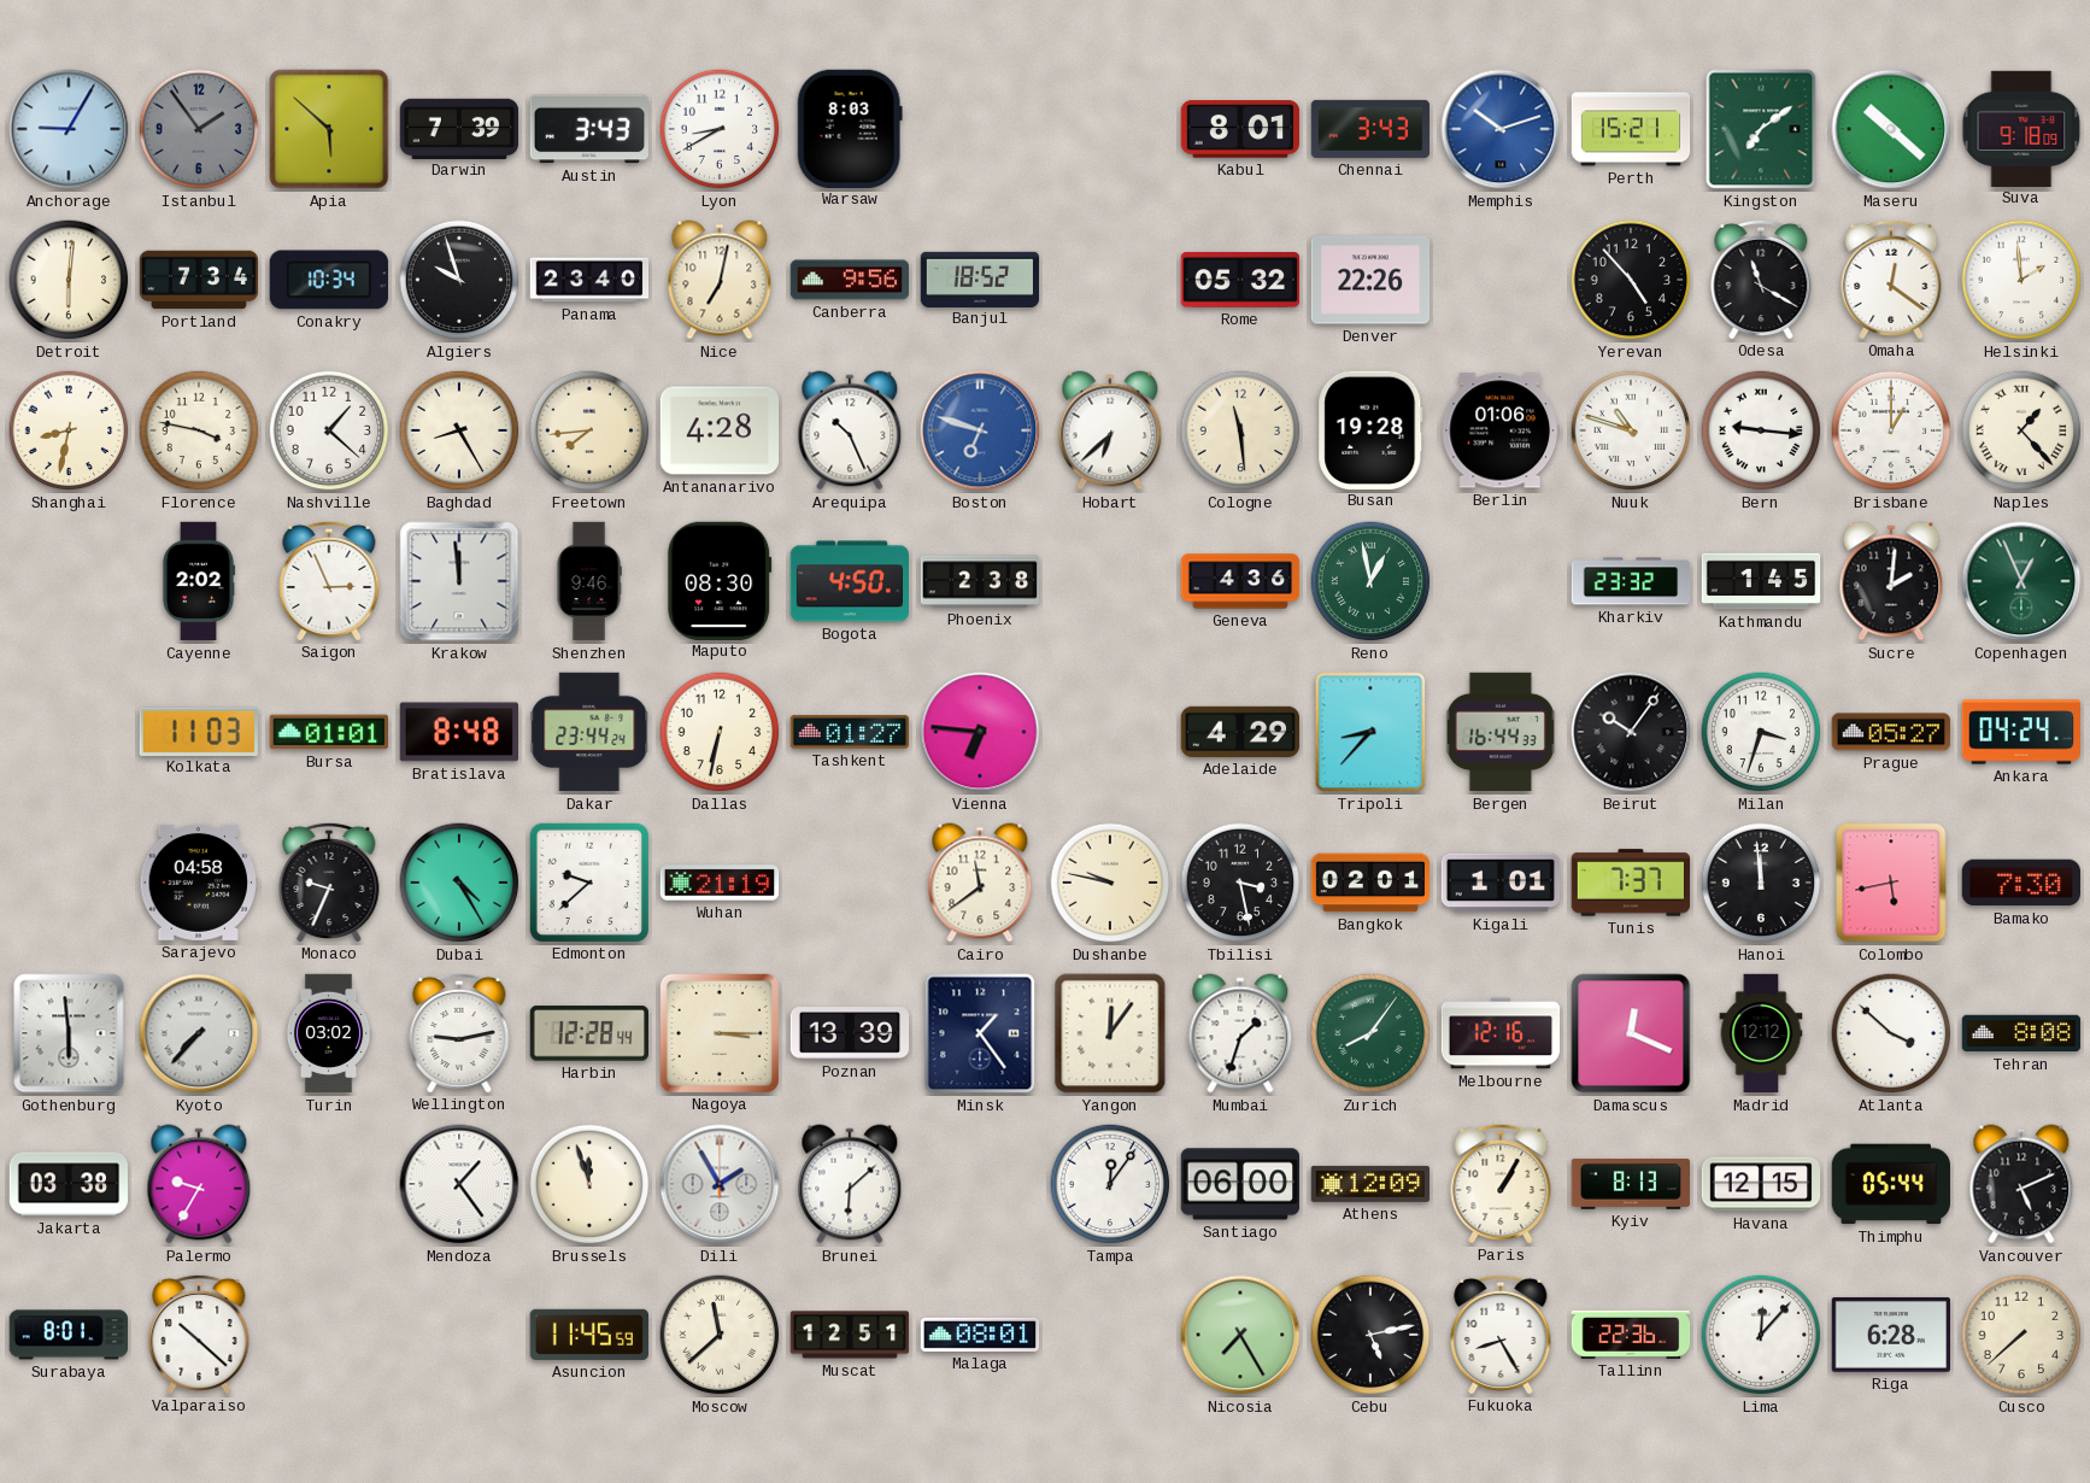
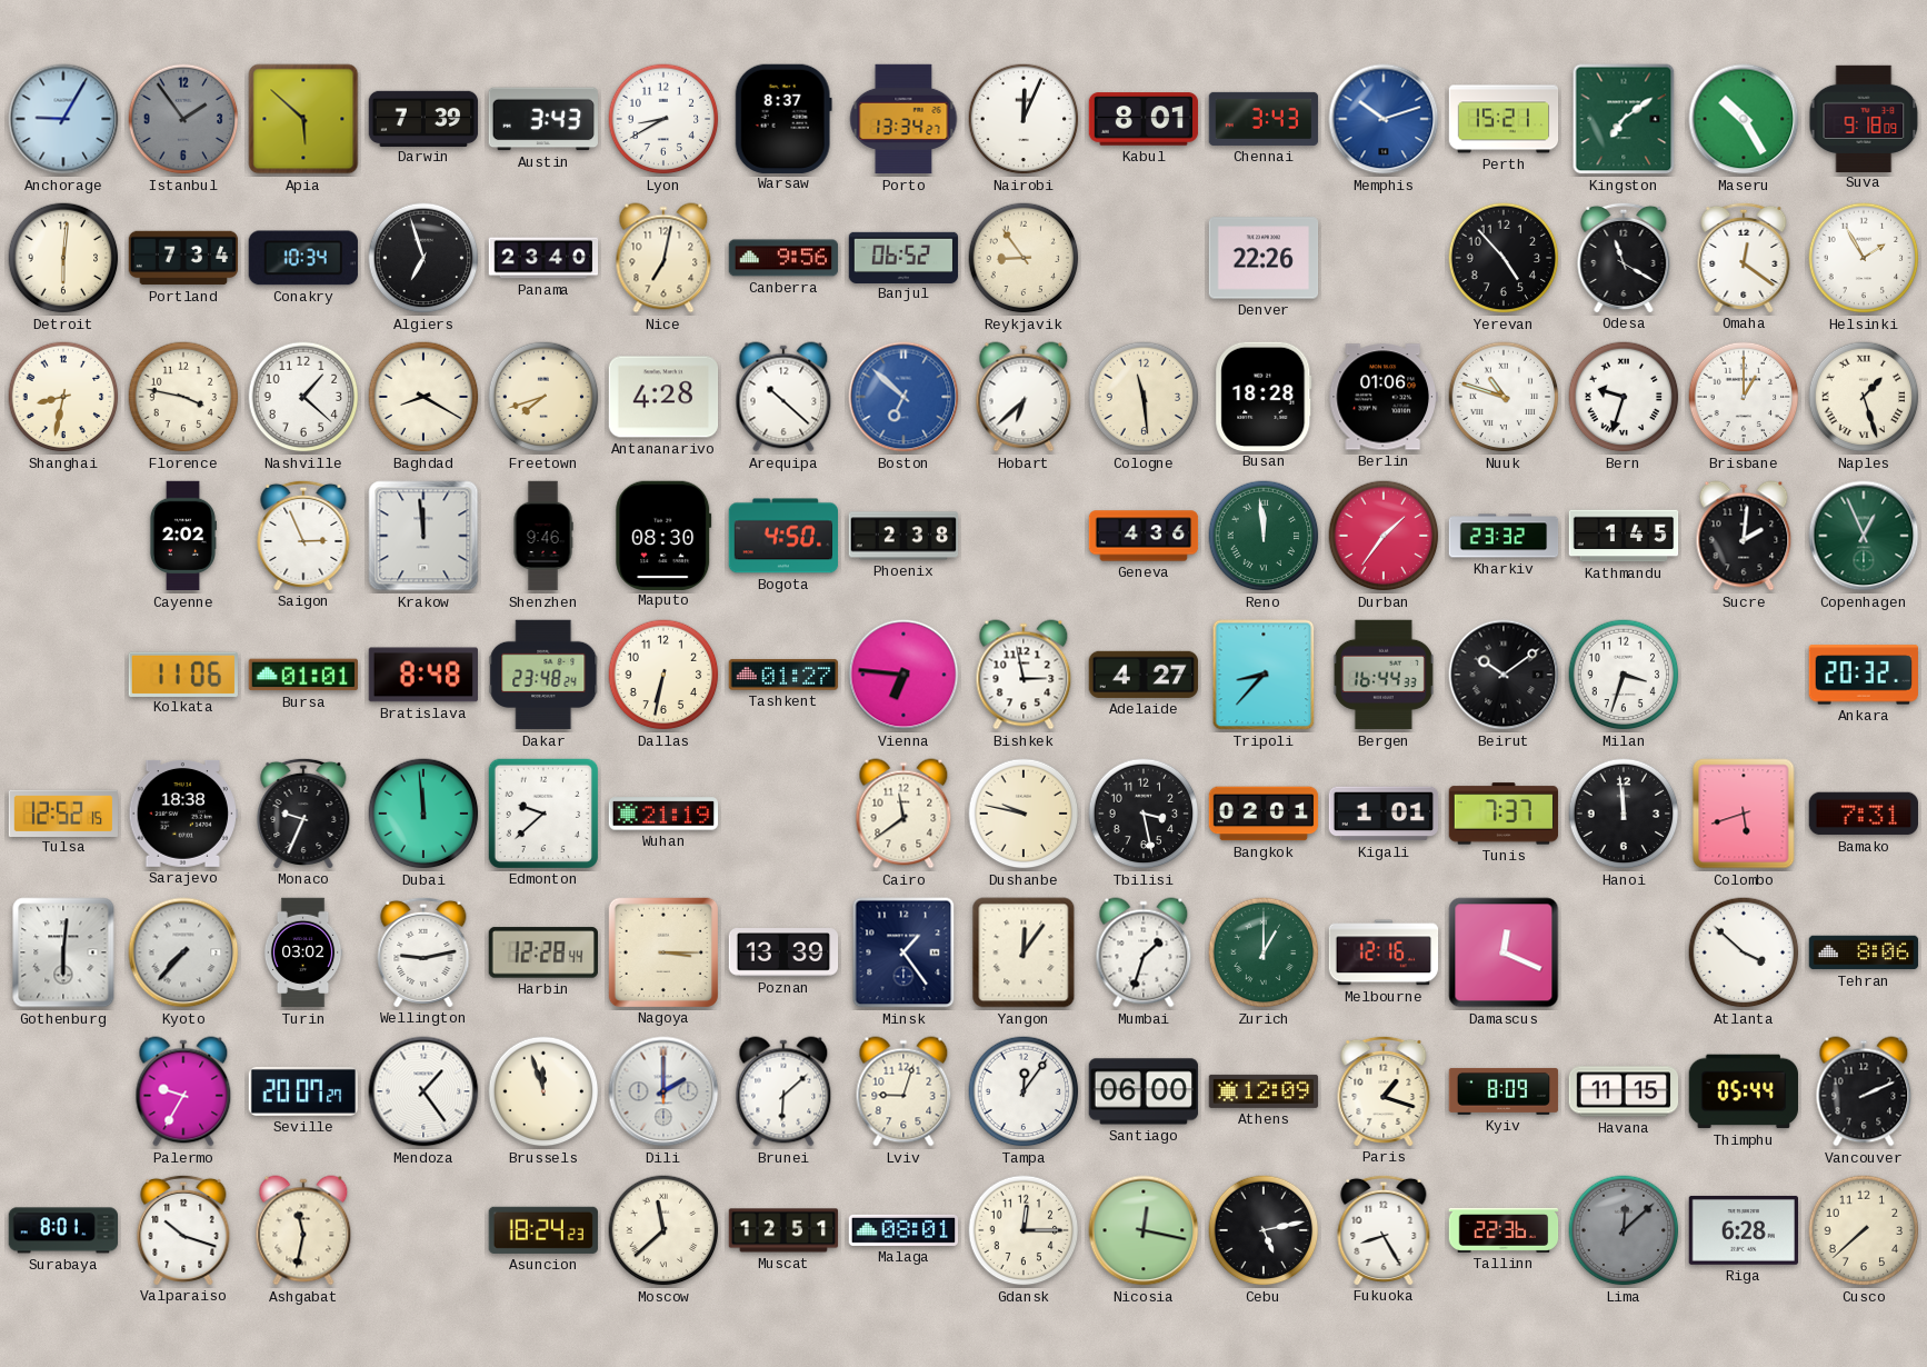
Warsaw: 8:03 -> 8:37 (783, 118)
Porto: none -> 13:34 (903, 119)
Nairobi: none -> 12:04 (1024, 119)
Maseru: 10:22 -> 10:25 (1744, 119)
Algiers: 9:57 -> 6:57 (423, 258)
Banjul: 18:52 -> 06:52 (903, 257)
Reykjavik: none -> 8:54 (1024, 258)
Rome: 05:32 -> none (1240, 280)
Helsinki: 1:59 -> 1:55 (1864, 258)
Baghdad: 8:25 -> 8:20 (423, 397)
Freetown: 7:44 -> 7:42 (543, 397)
Arequipa: 10:26 -> 10:22 (783, 397)
Boston: 6:48 -> 6:52 (903, 397)
Busan: 19:28 -> 18:28 (1264, 396)
Bern: 9:16 -> 9:33 (1624, 397)
Naples: 1:23 -> 1:27 (1864, 397)
Reno: 12:58 -> 11:59 (1264, 536)
Durban: none -> 1:36 (1384, 536)
Kolkata: 11:03 -> 11:06 (183, 673)
Dakar: 23:44 -> 23:48 (543, 675)
Bishkek: none -> 2:58 (1024, 675)
Adelaide: 4:29 -> 4:27 (1144, 675)
Beirut: 10:06 -> 10:09 (1504, 675)
Prague: 05:27 -> none (1891, 732)
Ankara: 04:24 -> 20:32 (1863, 675)
Tulsa: none -> 12:52 (63, 812)
Sarajevo: 04:58 -> 18:38 (183, 814)
Dubai: 4:25 -> 11:59 (423, 814)
Colombo: 5:43 -> 5:42 (1744, 814)
Bamako: 7:30 -> 7:31 (1863, 814)
Gothenburg: 5:59 -> 6:01 (63, 952)
Zurich: 8:06 -> 1:00 (1264, 952)
Madrid: 12:12 -> none (1761, 1033)
Tehran: 8:08 -> 8:06 (1864, 952)
Jakarta: 03:38 -> none (69, 1184)
Seville: none -> 20:07 (303, 1091)
Dili: 1:55 -> 2:00 (663, 1091)
Lviv: none -> 9:03 (903, 1091)
Paris: 1:05 -> 1:18 (1384, 1090)
Kyiv: 8:13 -> 8:09 (1504, 1091)
Havana: 12:15 -> 11:15 (1624, 1091)
Vancouver: 5:11 -> 2:11 (1864, 1091)
Valparaiso: 10:22 -> 10:18 (183, 1229)
Ashgabat: none -> 11:32 (303, 1230)
Asuncion: 11:45 -> 18:24 (542, 1230)
Gdansk: none -> 12:15 (1024, 1230)
Nicosia: 7:25 -> 12:17 (1144, 1230)
Lima: 12:07 -> 12:08 (1624, 1230)
Lima dial: white -> grey (1624, 1230)
